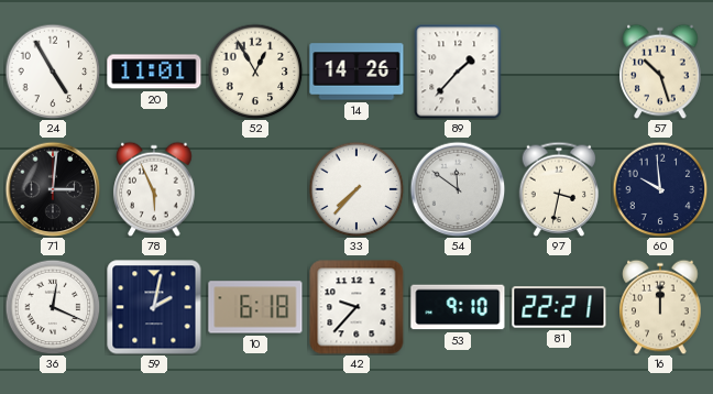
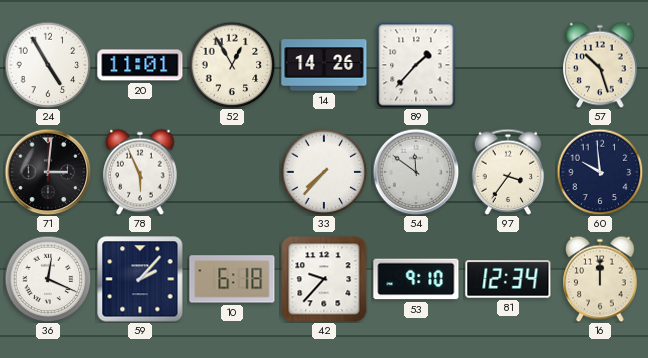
97: 3:32 -> 3:36 (508, 172)
59: 2:02 -> 2:07 (140, 279)
81: 22:21 -> 12:34 (508, 279)
